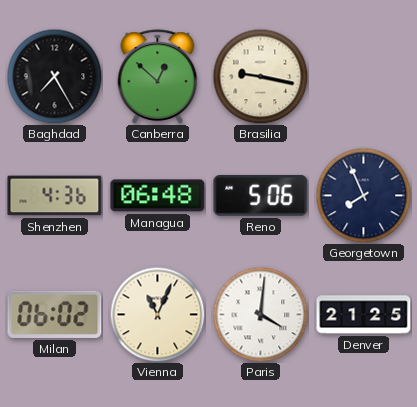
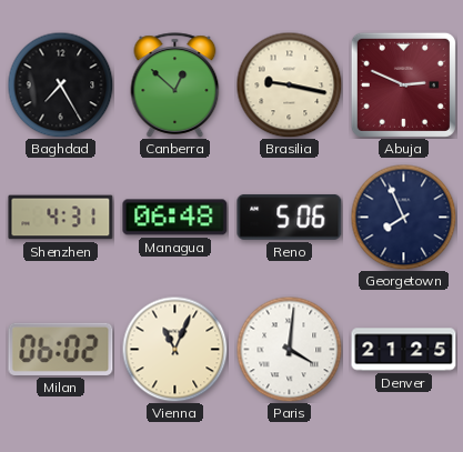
Abuja: none -> 2:49 (403, 84)
Shenzhen: 4:36 -> 4:31 (61, 218)
